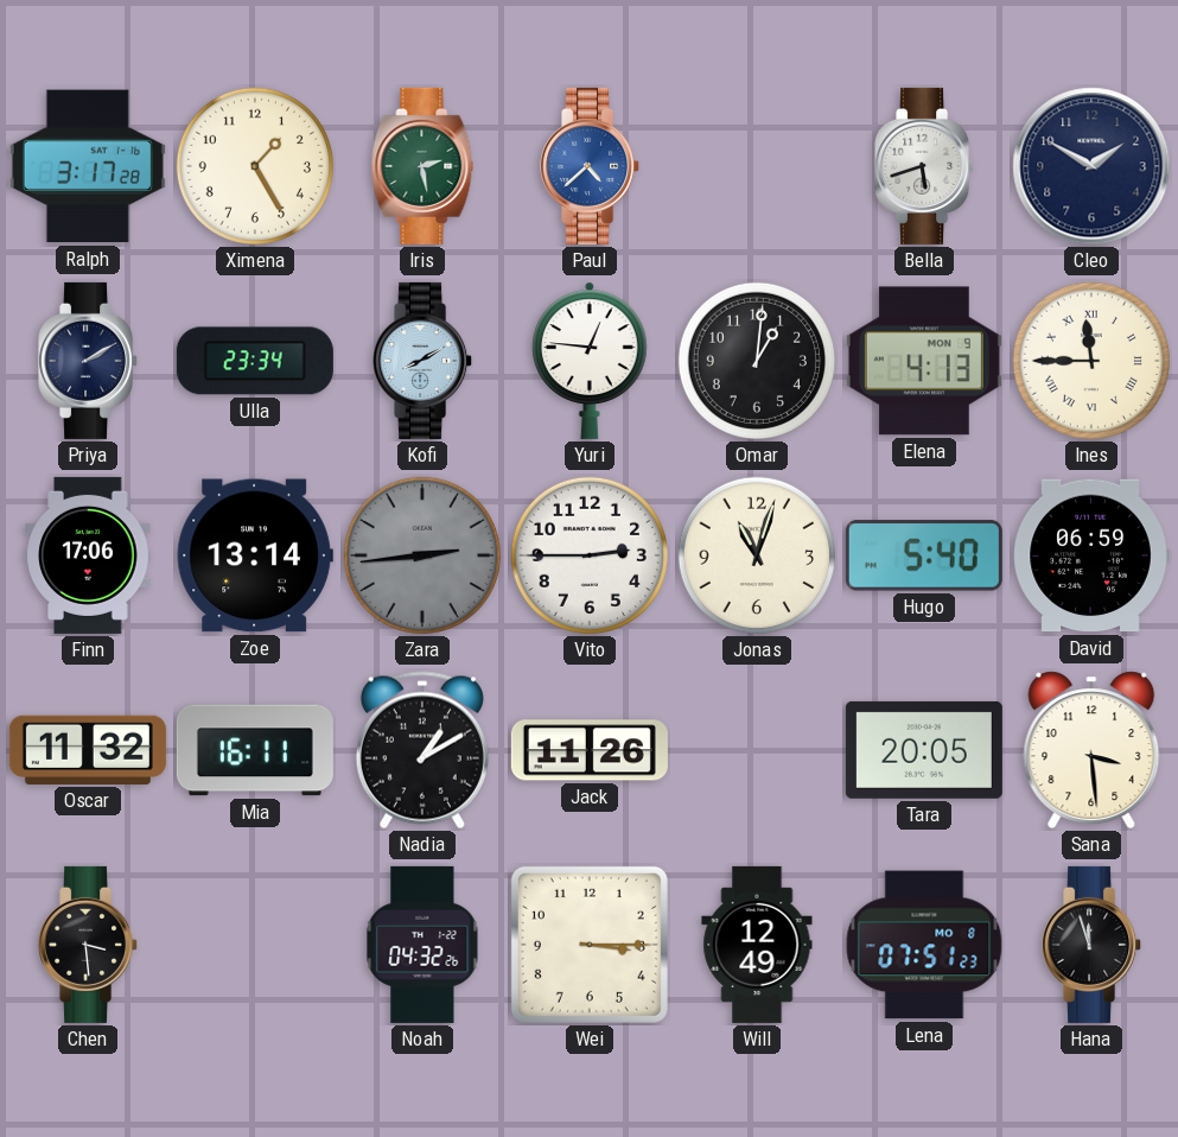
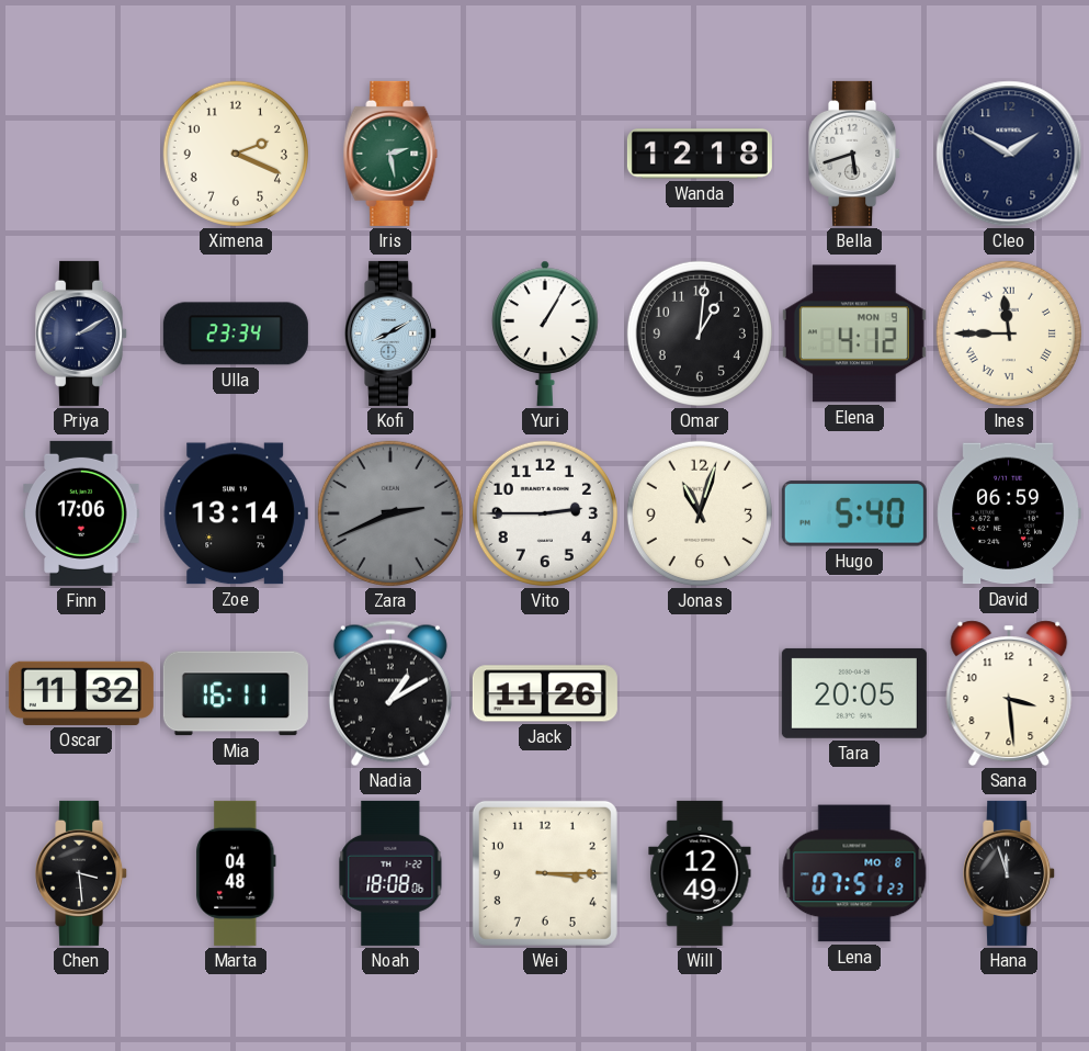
Ralph: 3:17 -> none (88, 166)
Ximena: 1:25 -> 2:19 (236, 154)
Paul: 4:38 -> none (591, 166)
Wanda: none -> 12:18 (700, 154)
Yuri: 12:46 -> 1:05 (545, 334)
Elena: 4:13 -> 4:12 (854, 334)
Zara: 2:44 -> 2:41 (390, 513)
Marta: none -> 04:48 (236, 873)
Noah: 04:32 -> 18:08 (390, 873)
